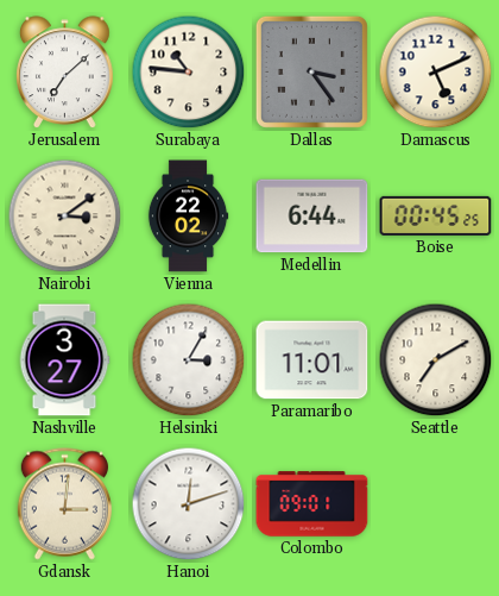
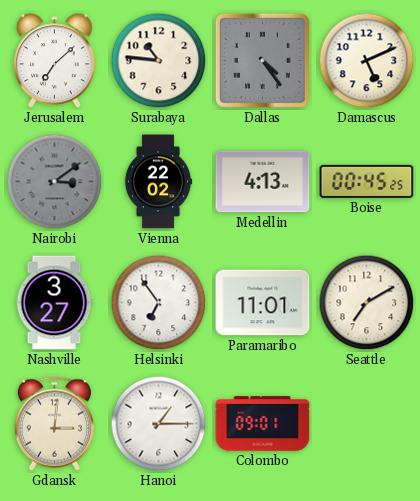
Dallas: 3:24 -> 4:24 (262, 60)
Nairobi dial: cream -> grey (55, 182)
Medellin: 6:44 -> 4:13 (263, 182)
Helsinki: 3:05 -> 6:54 (159, 303)
Hanoi: 12:12 -> 1:15 (159, 424)
